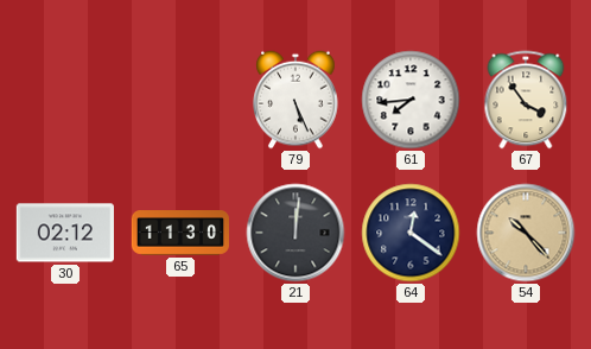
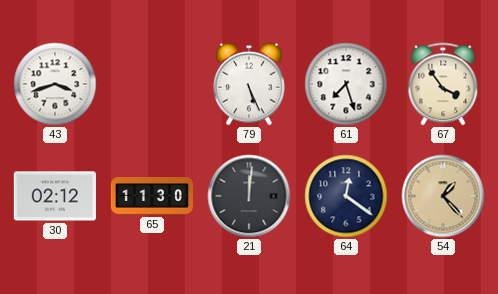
43: none -> 3:42 (55, 84)
61: 7:44 -> 7:27 (346, 84)
54: 10:23 -> 1:23 (443, 196)
